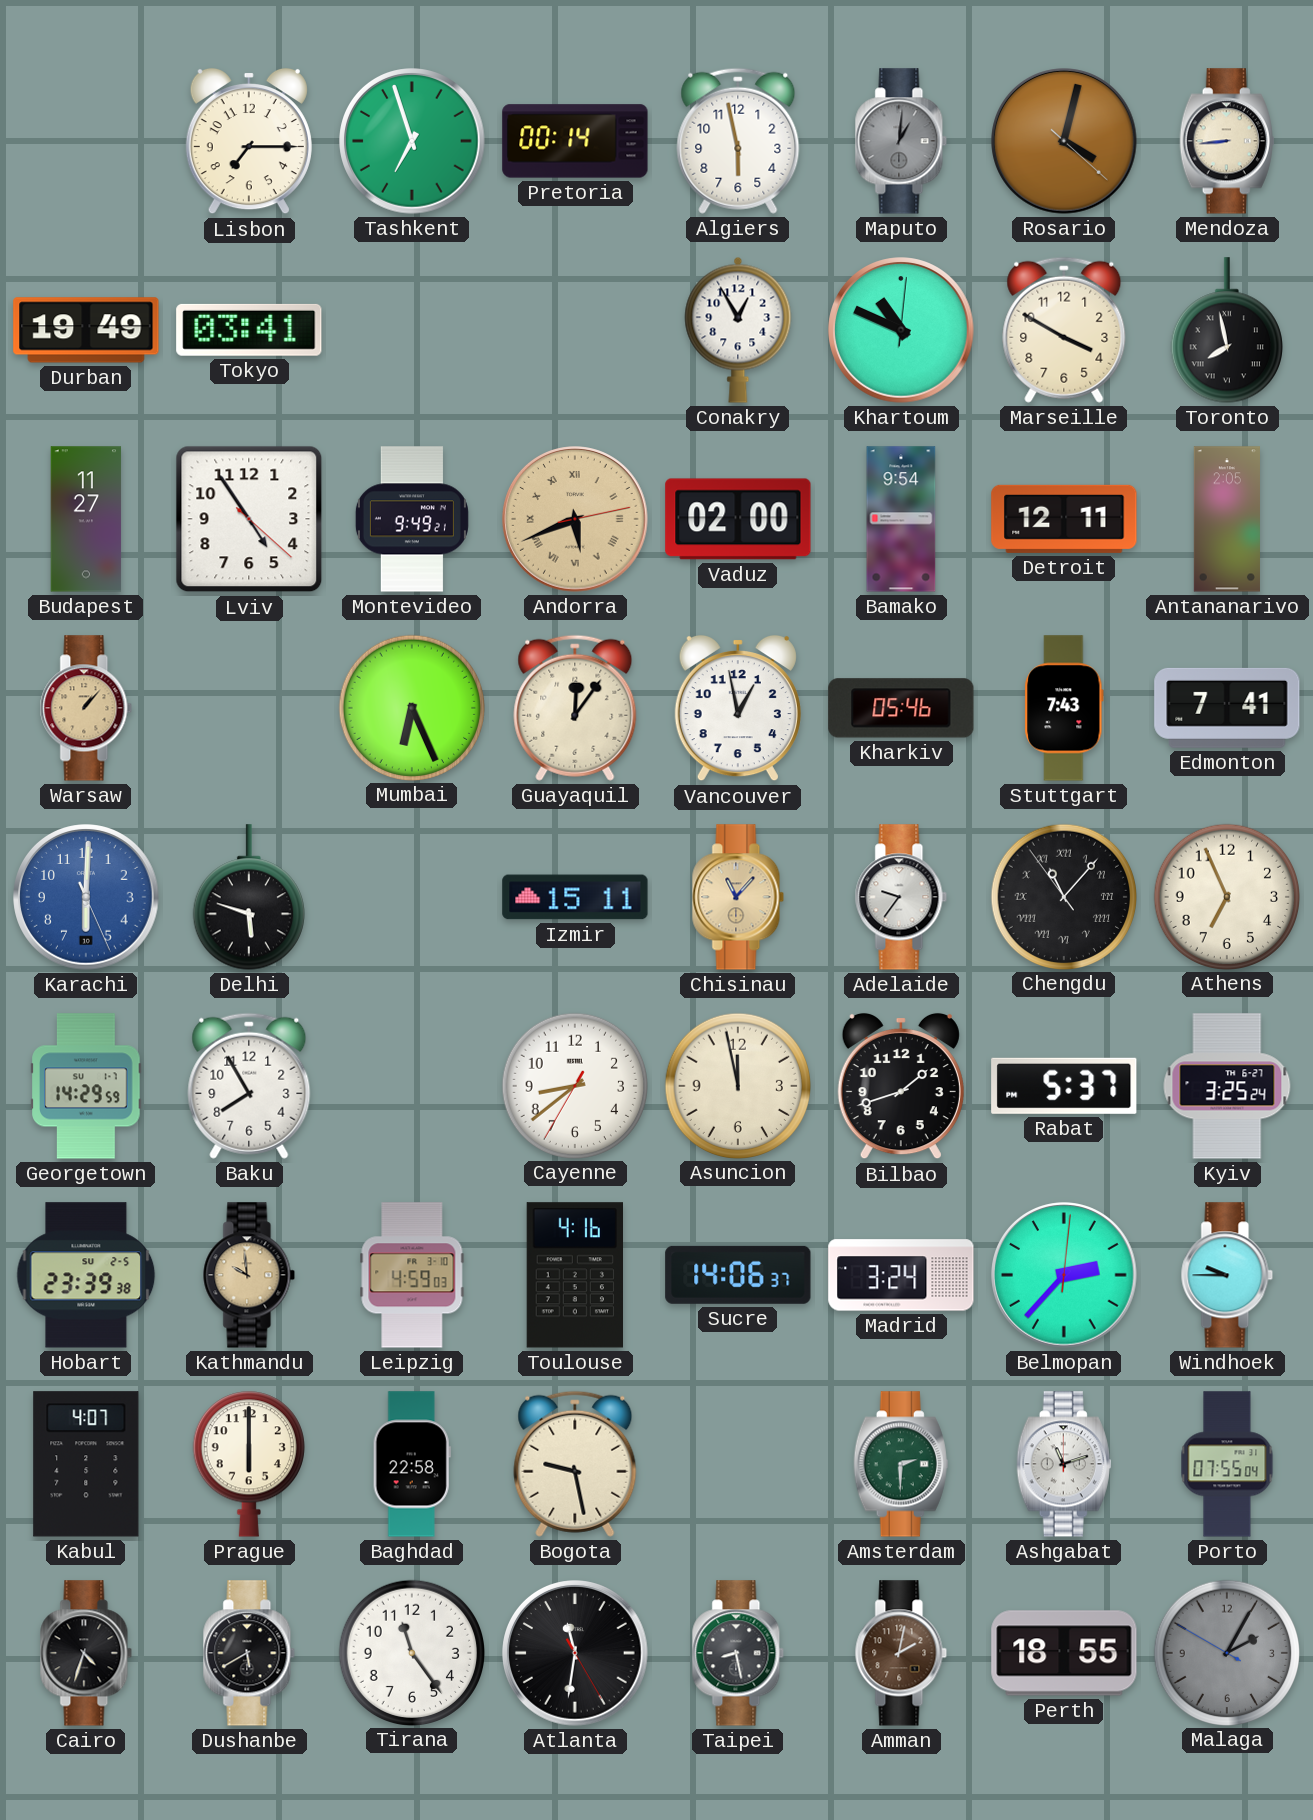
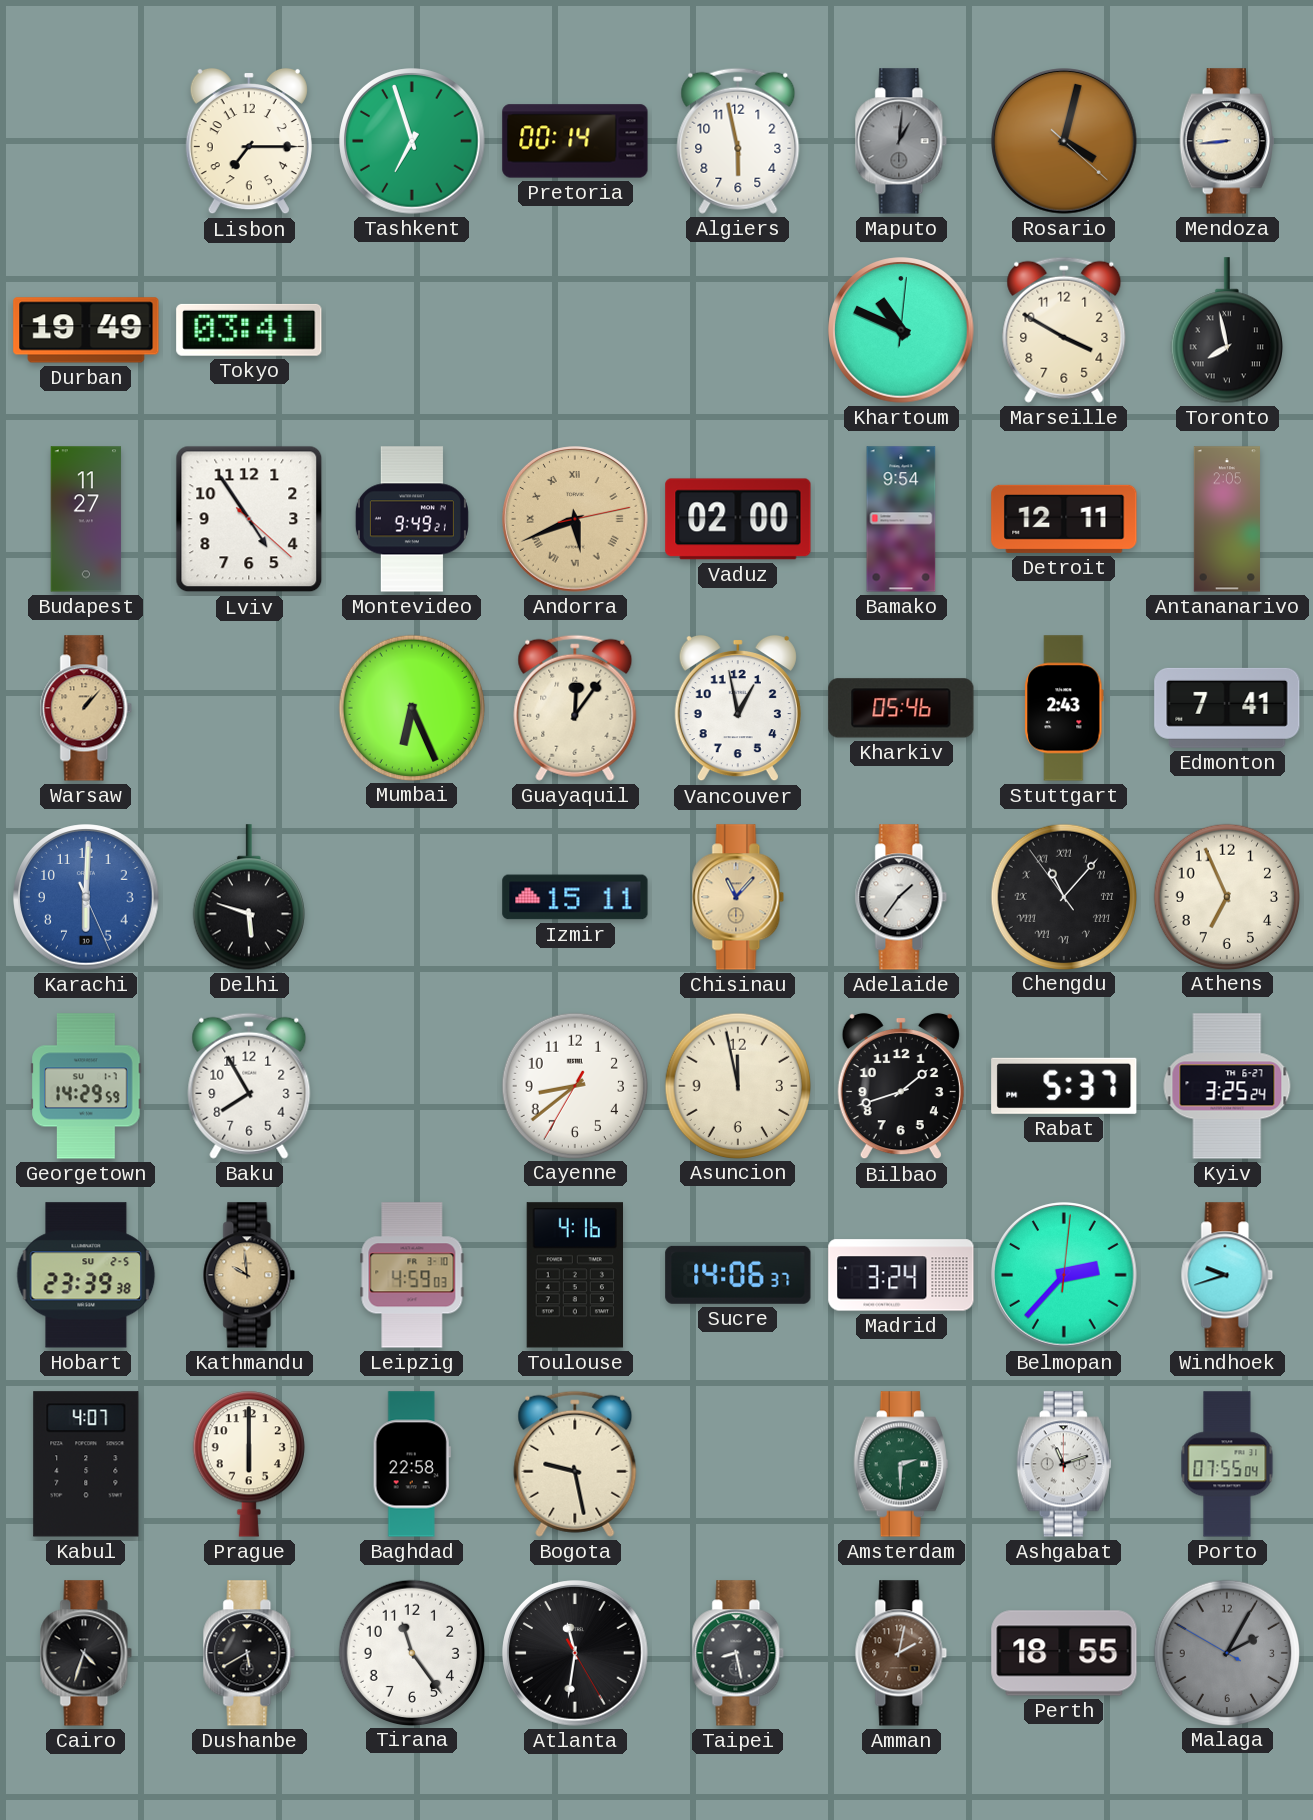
Conakry: 12:55 -> none (738, 330)
Stuttgart: 7:43 -> 2:43 (1064, 708)
Adelaide: 9:36 -> 1:36 (901, 897)
Windhoek: 9:45 -> 9:42 (1227, 1275)
